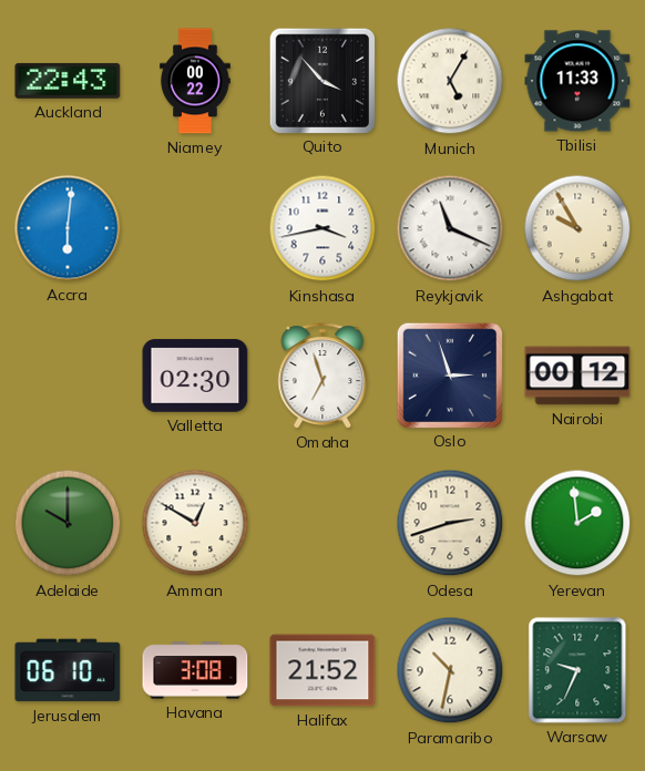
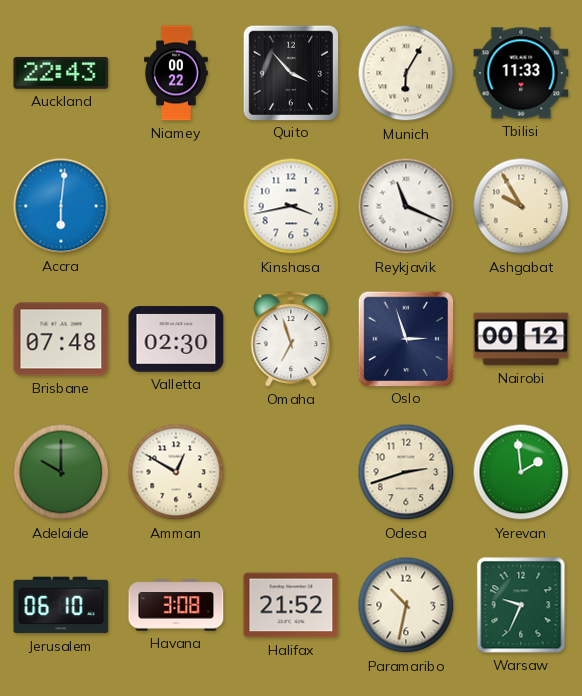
Munich: 5:05 -> 6:05 (406, 73)
Brisbane: none -> 07:48 (61, 339)
